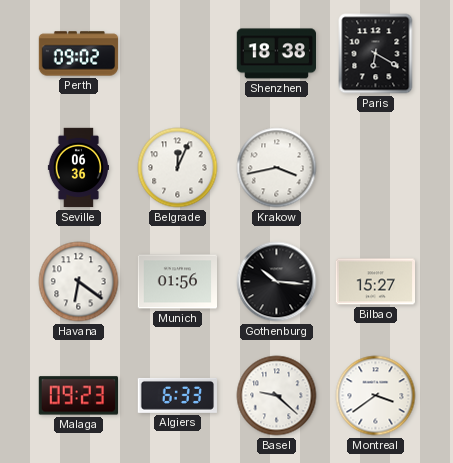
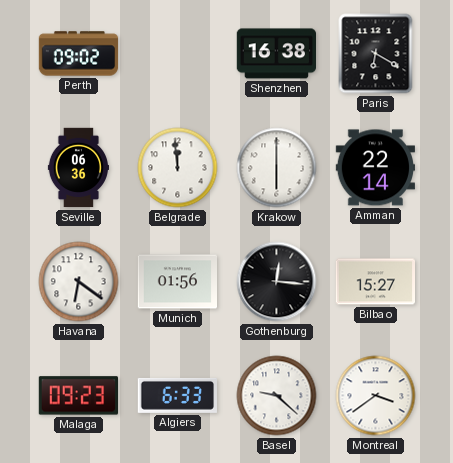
Shenzhen: 18:38 -> 16:38 (276, 54)
Belgrade: 12:04 -> 11:59 (178, 168)
Krakow: 3:43 -> 6:00 (277, 168)
Amman: none -> 22:14 (375, 168)
Gothenburg: 10:16 -> 12:16 (277, 282)
